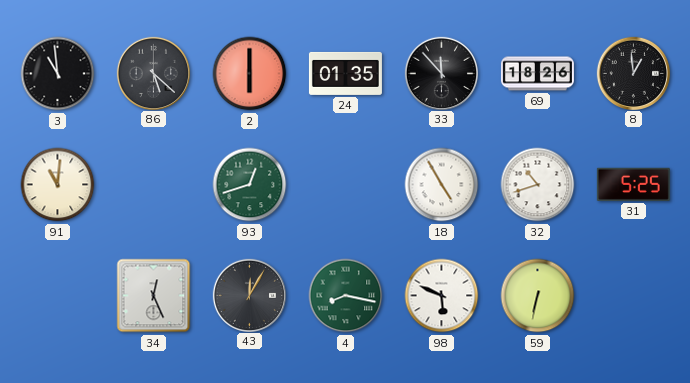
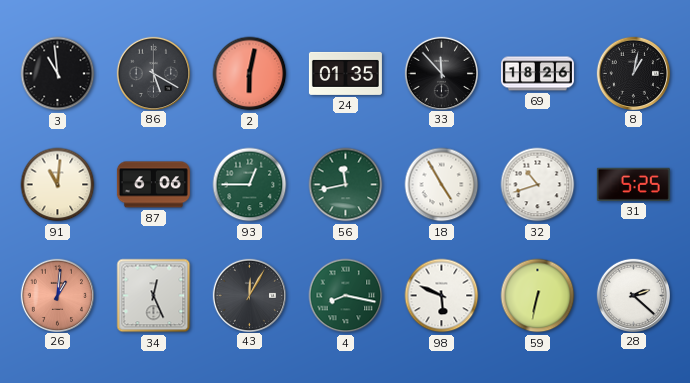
86: 5:22 -> 5:20 (153, 73)
2: 6:00 -> 6:02 (250, 74)
8: 12:59 -> 1:02 (633, 73)
87: none -> 6:06 (153, 185)
93: 12:42 -> 12:45 (250, 185)
56: none -> 11:43 (346, 185)
26: none -> 1:01 (57, 295)
28: none -> 2:22 (633, 295)
